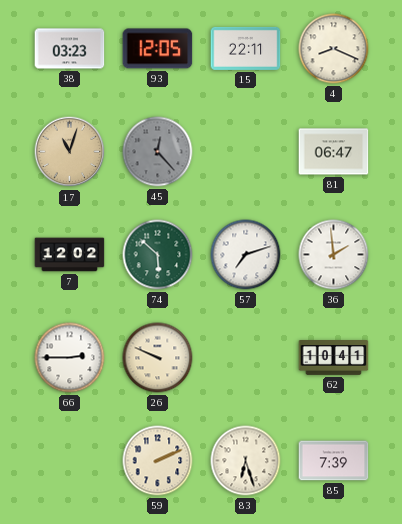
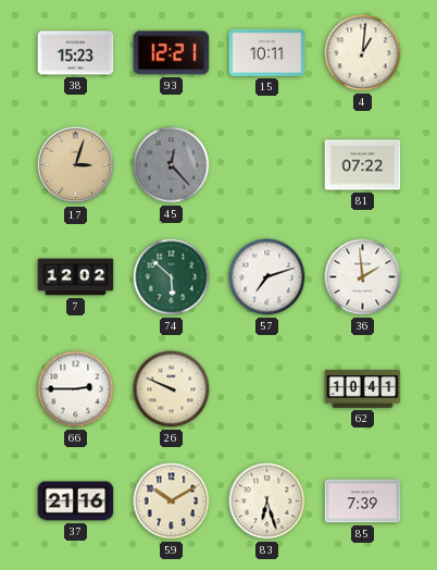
38: 03:23 -> 15:23 (76, 53)
93: 12:05 -> 12:21 (172, 53)
15: 22:11 -> 10:11 (267, 52)
4: 8:19 -> 1:01 (363, 53)
17: 11:03 -> 3:03 (76, 165)
81: 06:47 -> 07:22 (363, 165)
37: none -> 21:16 (76, 501)
59: 2:11 -> 10:10 (172, 501)
